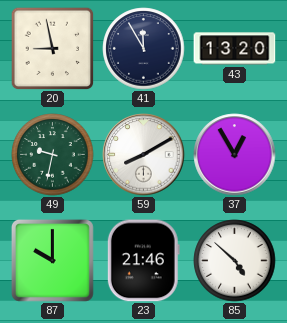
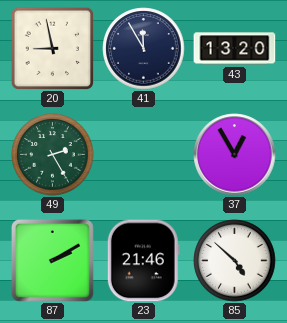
49: 9:32 -> 2:25 (53, 155)
59: 8:10 -> none (144, 155)
87: 10:00 -> 2:10 (52, 260)
